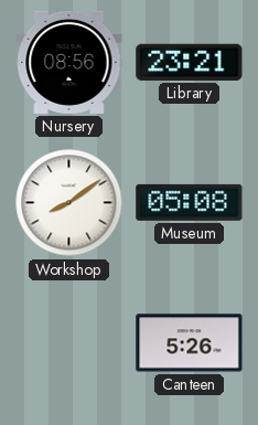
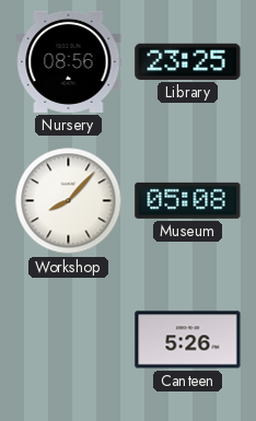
Library: 23:21 -> 23:25 (188, 61)
Workshop: 8:09 -> 8:07 (69, 201)
